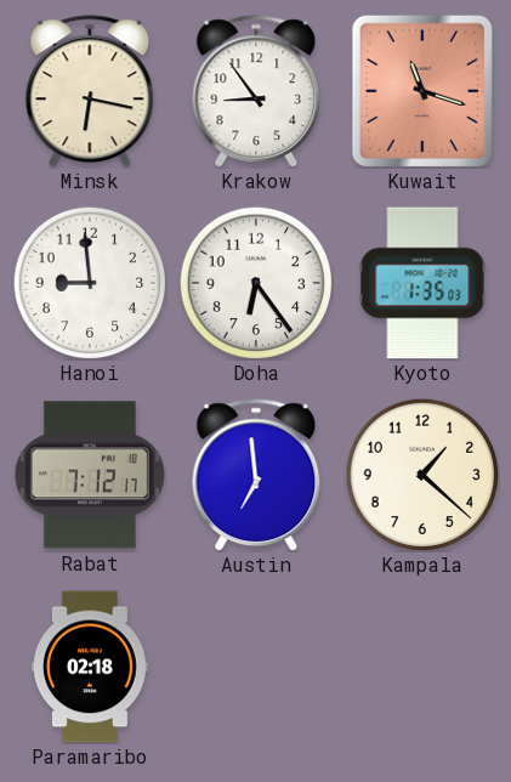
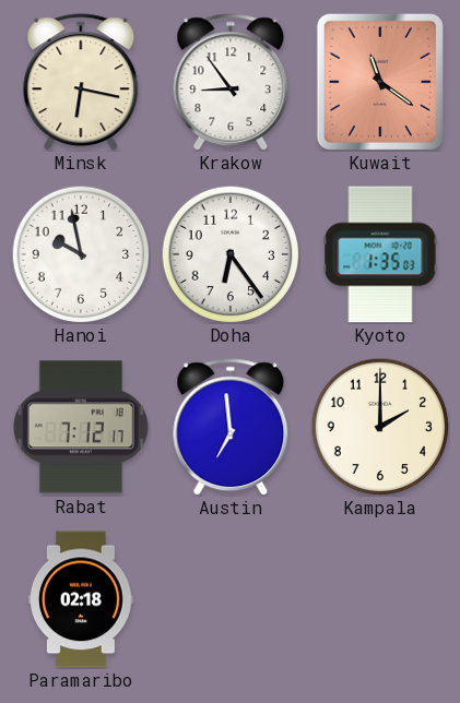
Kuwait: 11:18 -> 11:21 (380, 81)
Hanoi: 8:59 -> 9:58 (81, 254)
Kampala: 1:22 -> 2:00 (380, 427)
